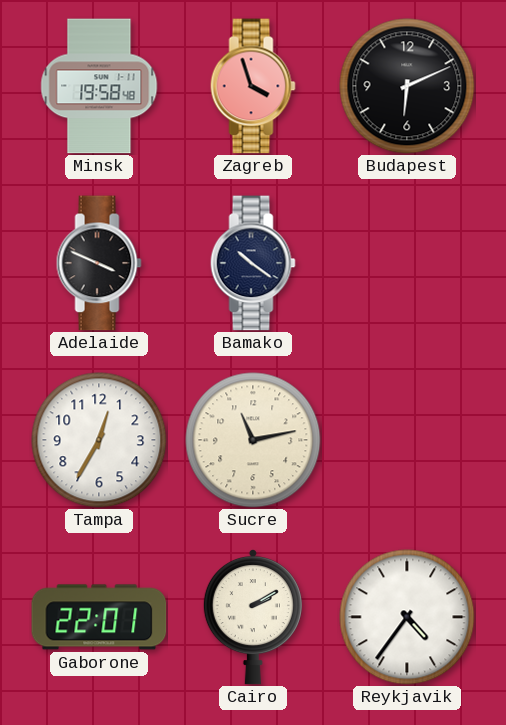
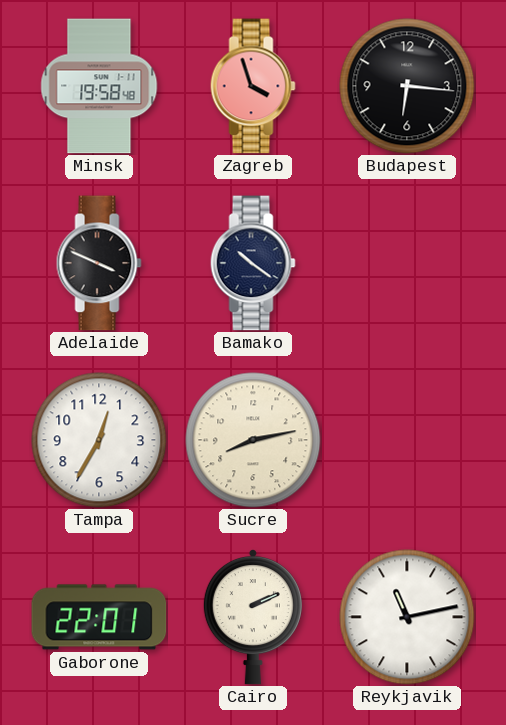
Budapest: 6:11 -> 6:16 (407, 86)
Sucre: 11:13 -> 8:13 (253, 440)
Cairo: 2:10 -> 2:11 (253, 618)
Reykjavik: 4:36 -> 11:13 (407, 617)
